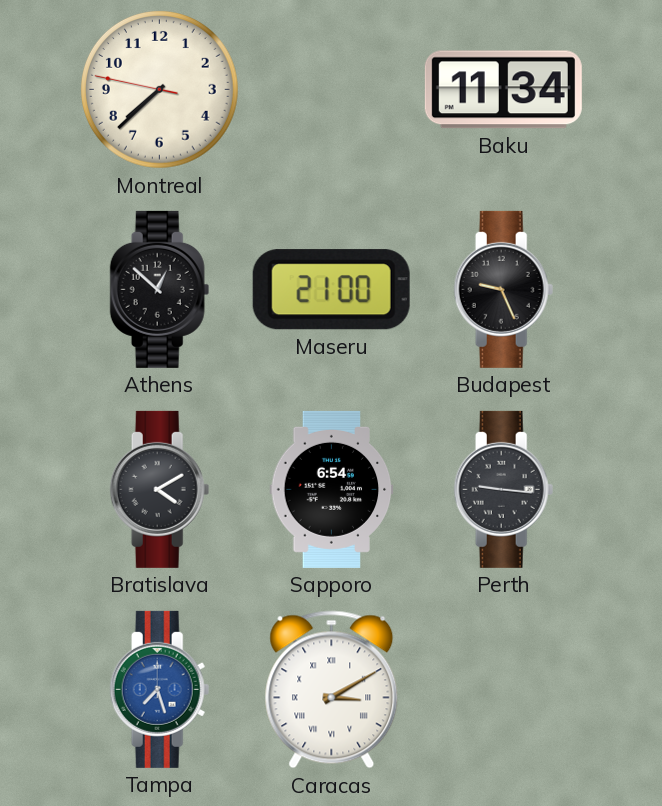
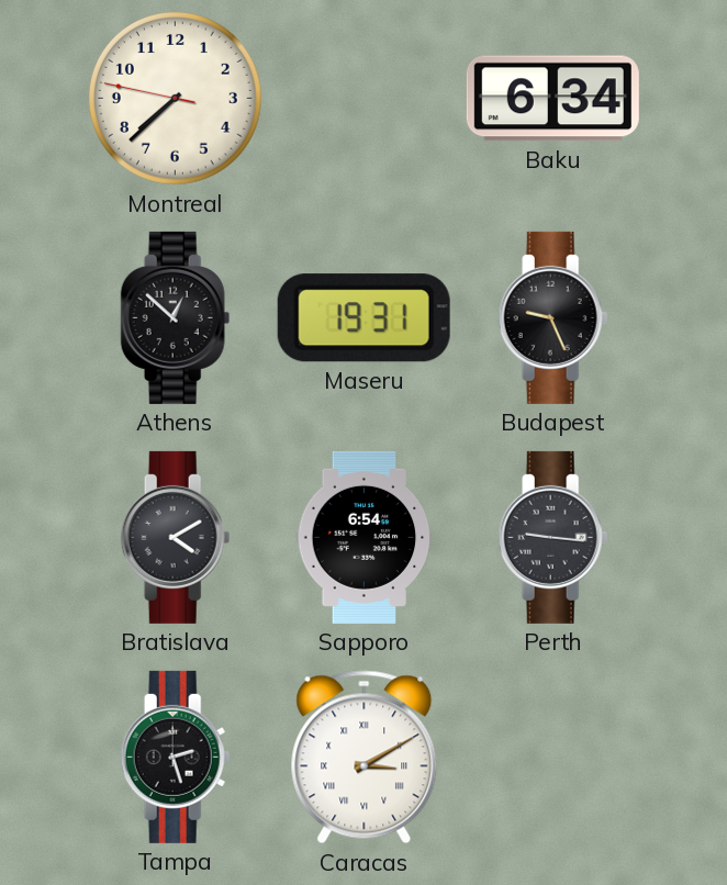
Baku: 11:34 -> 6:34 (552, 99)
Maseru: 21:00 -> 19:31 (363, 318)
Tampa: 7:27 -> 2:27 (176, 757)
Tampa dial: blue -> black (176, 757)
